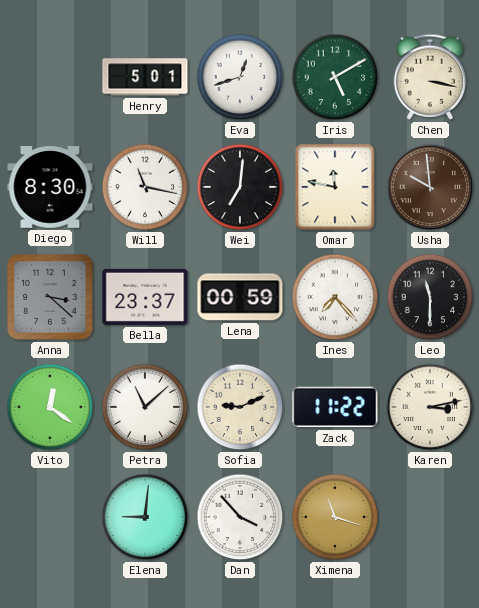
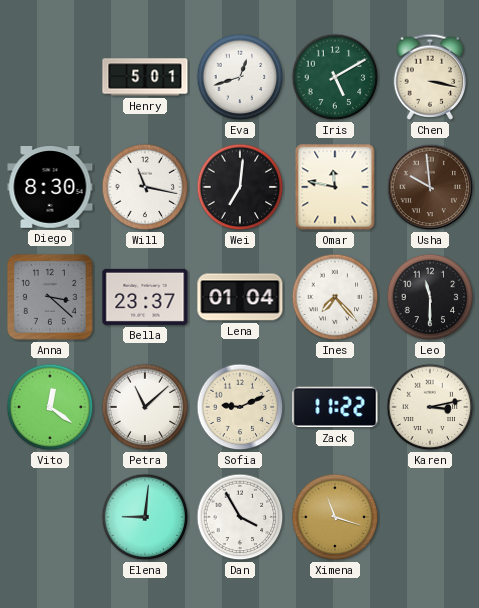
Lena: 00:59 -> 01:04 (240, 297)
Dan: 3:53 -> 3:55 (240, 517)
